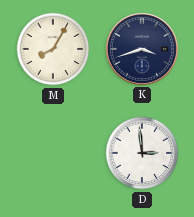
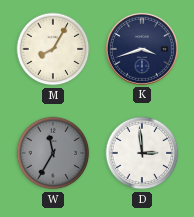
W: none -> 11:35 (53, 153)
